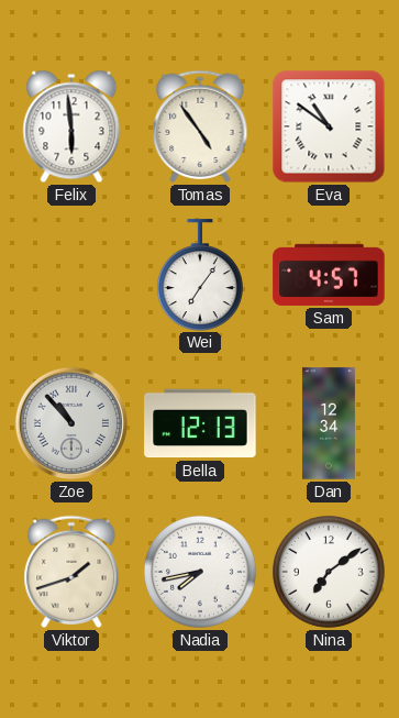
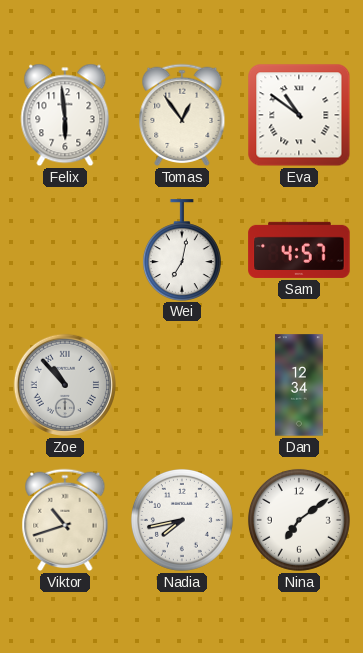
Tomas: 4:54 -> 12:54 (182, 115)
Wei: 7:06 -> 7:02 (182, 250)
Bella: 12:13 -> none (200, 423)
Viktor: 1:42 -> 10:42 (65, 520)
